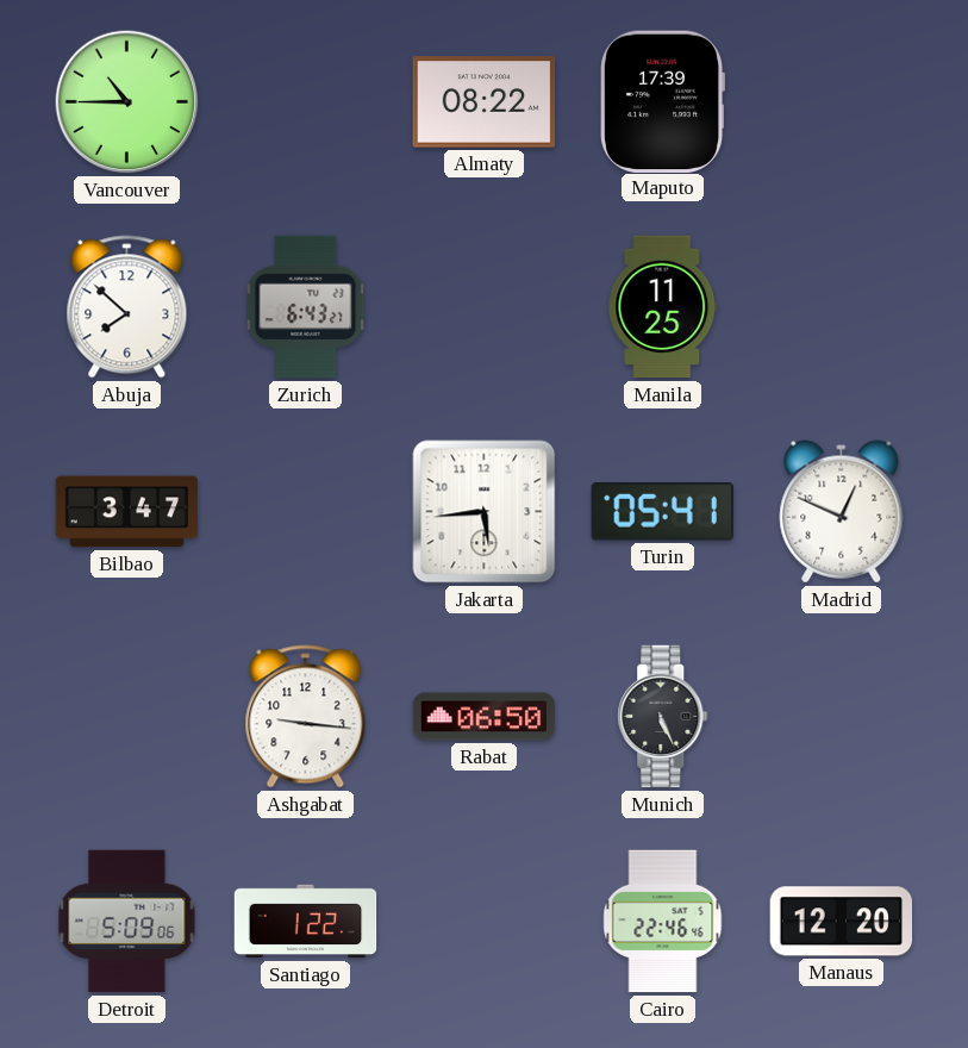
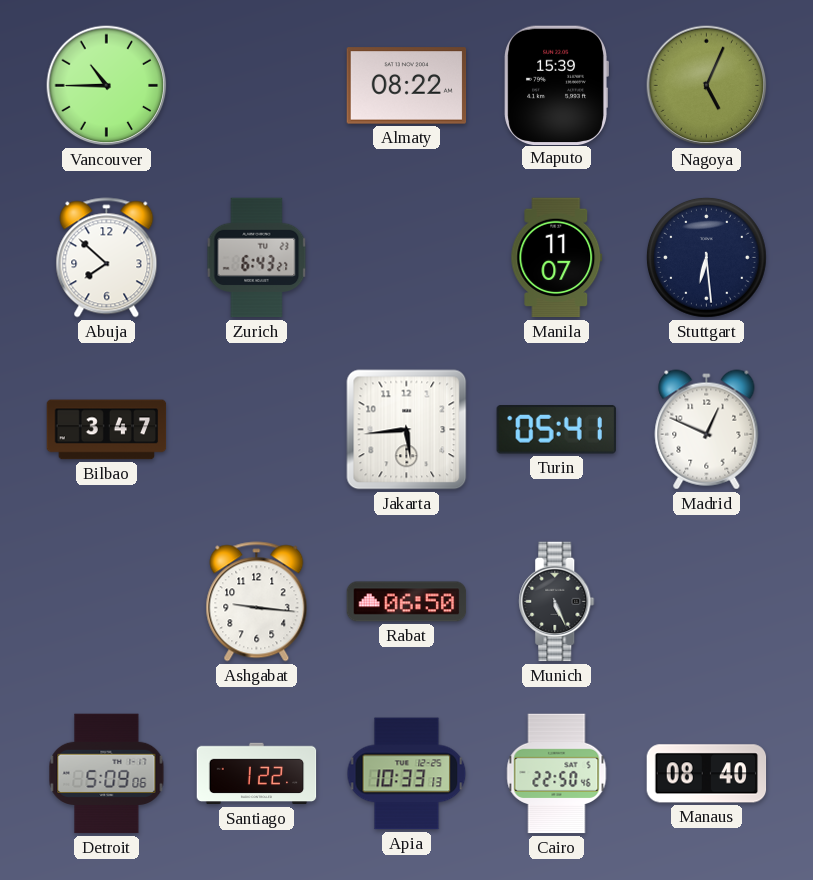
Maputo: 17:39 -> 15:39 (556, 85)
Nagoya: none -> 5:04 (707, 86)
Manila: 11:25 -> 11:07 (557, 258)
Stuttgart: none -> 6:29 (707, 258)
Apia: none -> 10:33 (407, 774)
Cairo: 22:46 -> 22:50 (557, 774)
Manaus: 12:20 -> 08:40 (707, 774)
